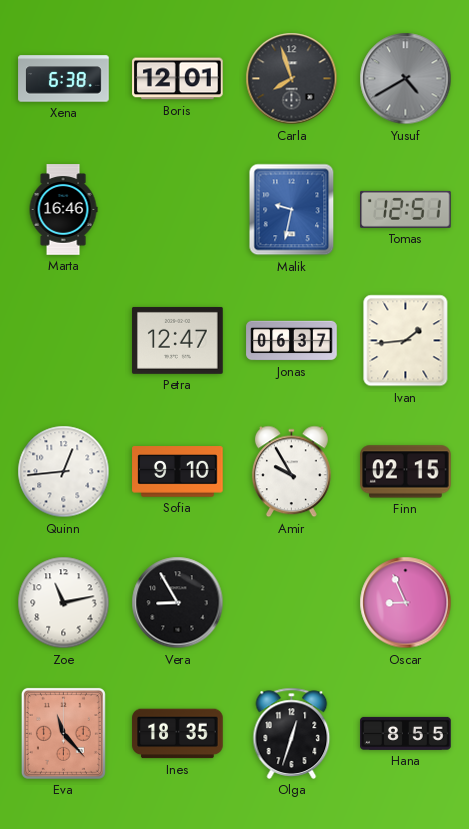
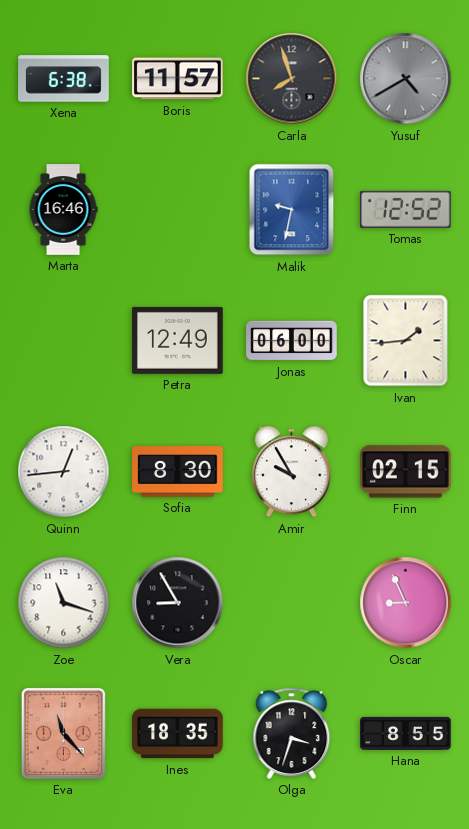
Boris: 12:01 -> 11:57 (178, 79)
Tomas: 12:51 -> 12:52 (406, 209)
Petra: 12:47 -> 12:49 (178, 340)
Jonas: 06:37 -> 06:00 (292, 341)
Sofia: 9:10 -> 8:30 (178, 472)
Zoe: 11:13 -> 11:18 (64, 603)
Olga: 12:33 -> 3:33 (292, 733)
